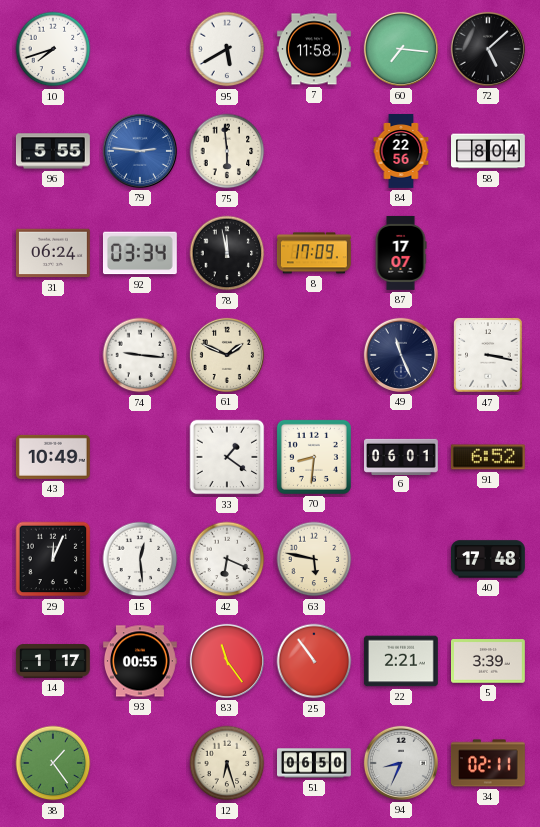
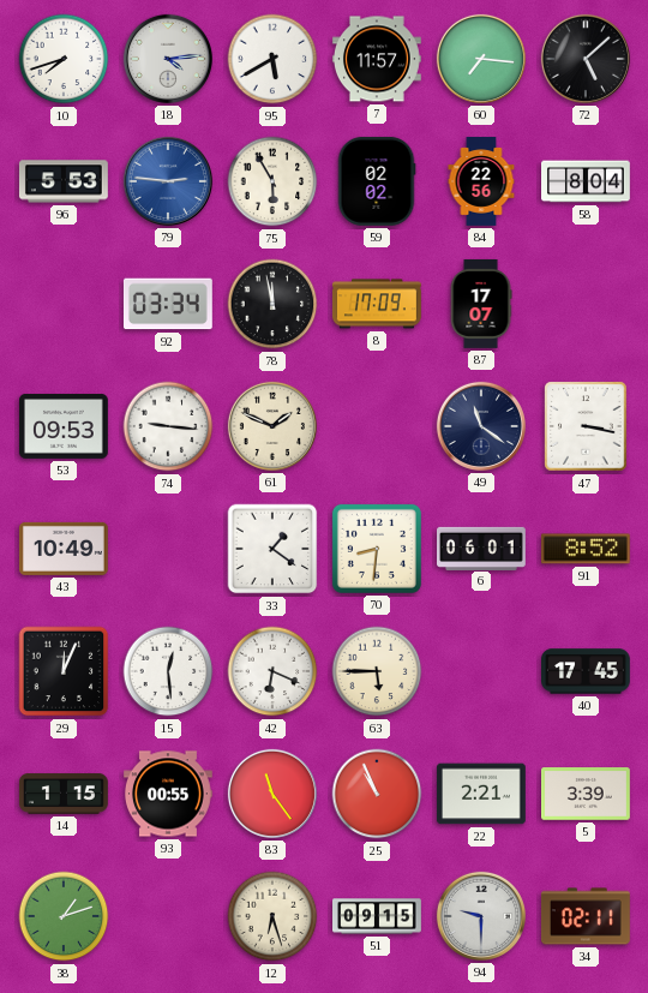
18: none -> 4:14 (168, 59)
7: 11:58 -> 11:57 (377, 59)
96: 5:55 -> 5:53 (64, 181)
75: 5:59 -> 5:55 (272, 181)
59: none -> 02:02 (377, 181)
31: 06:24 -> none (54, 253)
53: none -> 09:53 (64, 427)
49: 11:26 -> 11:21 (481, 426)
91: 6:52 -> 8:52 (586, 549)
63: 5:47 -> 5:45 (377, 671)
40: 17:48 -> 17:45 (587, 671)
14: 1:17 -> 1:15 (64, 794)
25: 10:54 -> 10:56 (377, 794)
38: 1:24 -> 1:12 (64, 916)
51: 06:50 -> 09:15 (378, 916)
94: 8:34 -> 9:30 (481, 916)
